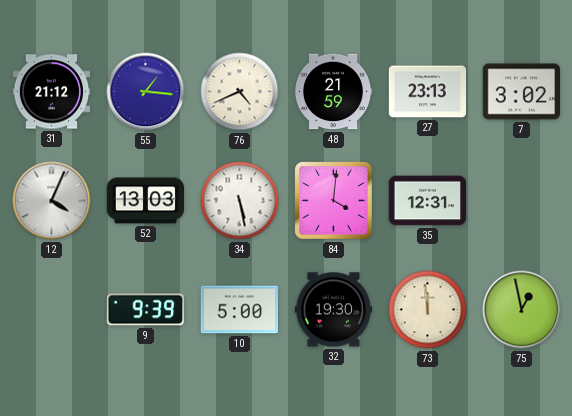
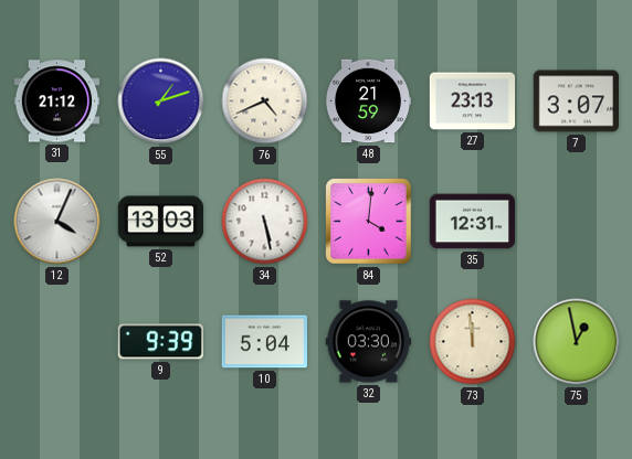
55: 1:16 -> 1:12 (161, 102)
7: 3:02 -> 3:07 (577, 102)
10: 5:00 -> 5:04 (264, 342)
32: 19:30 -> 03:30 (369, 342)
